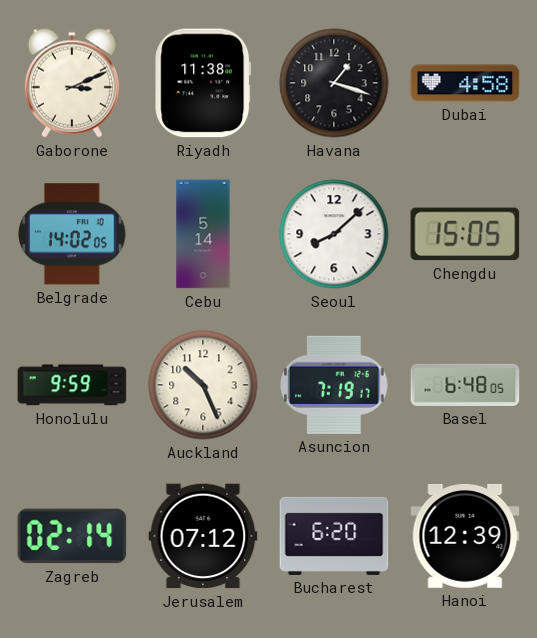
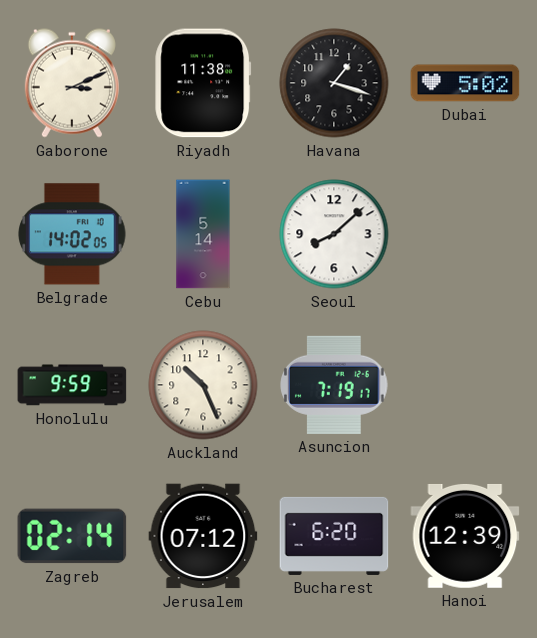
Dubai: 4:58 -> 5:02 (465, 83)
Chengdu: 15:05 -> none (465, 234)
Basel: 6:48 -> none (465, 385)
